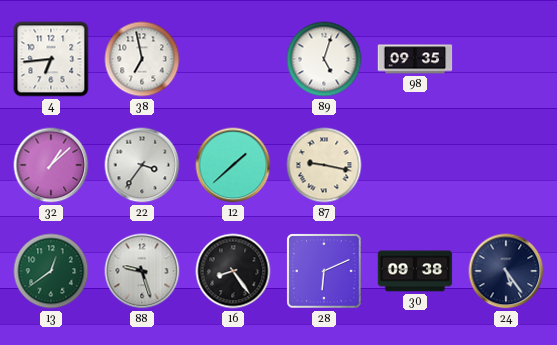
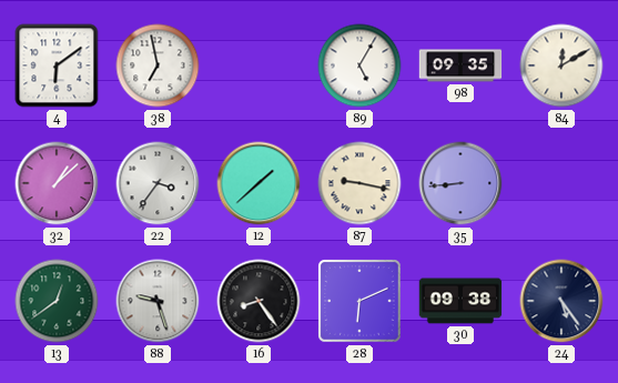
4: 6:44 -> 6:09 (57, 65)
89: 5:03 -> 5:05 (359, 65)
84: none -> 12:10 (561, 65)
35: none -> 8:44 (460, 183)
